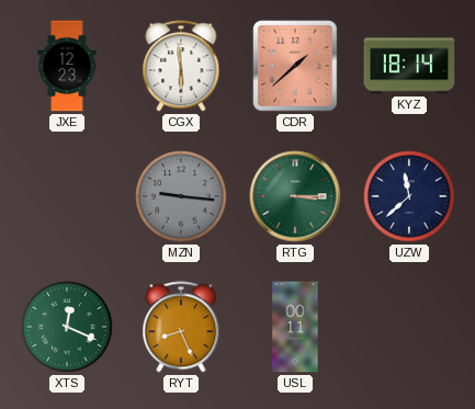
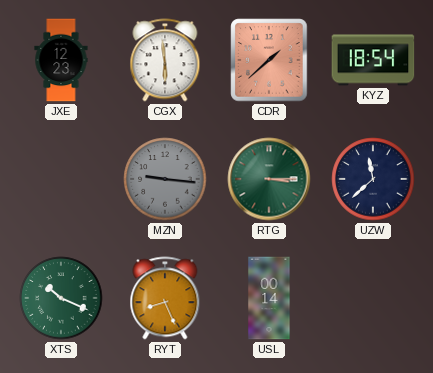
KYZ: 18:14 -> 18:54 (373, 60)
XTS: 12:19 -> 10:19 (61, 298)
USL: 00:11 -> 00:14 (269, 298)
